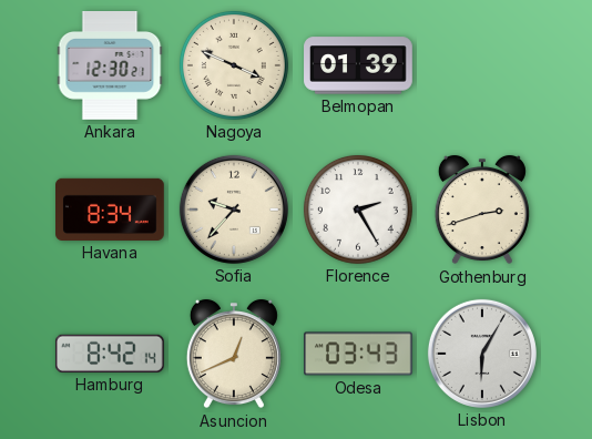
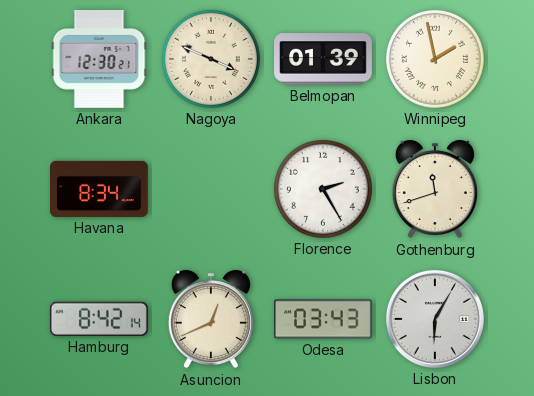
Winnipeg: none -> 1:58 (435, 59)
Sofia: 9:37 -> none (234, 210)
Gothenburg: 2:42 -> 11:42 (435, 189)
